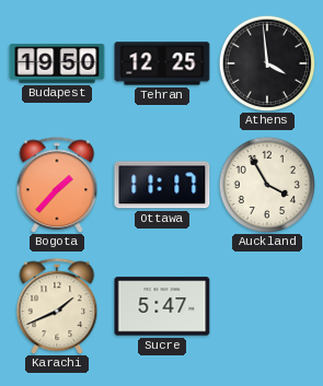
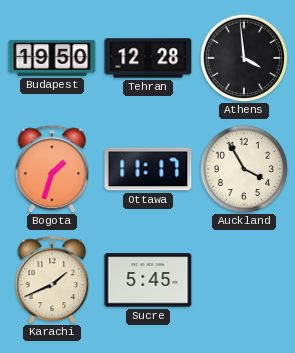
Tehran: 12:25 -> 12:28 (148, 58)
Bogota: 1:37 -> 1:33 (52, 169)
Sucre: 5:47 -> 5:45 (148, 280)
